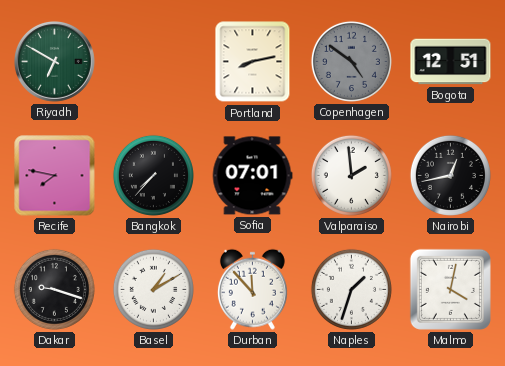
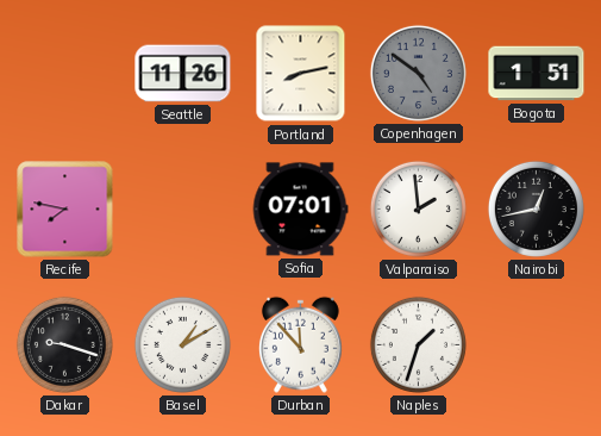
Riyadh: 6:50 -> none (55, 62)
Seattle: none -> 11:26 (183, 74)
Bogota: 12:51 -> 1:51 (537, 74)
Bangkok: 7:37 -> none (153, 175)
Malmo: 4:02 -> none (450, 289)
